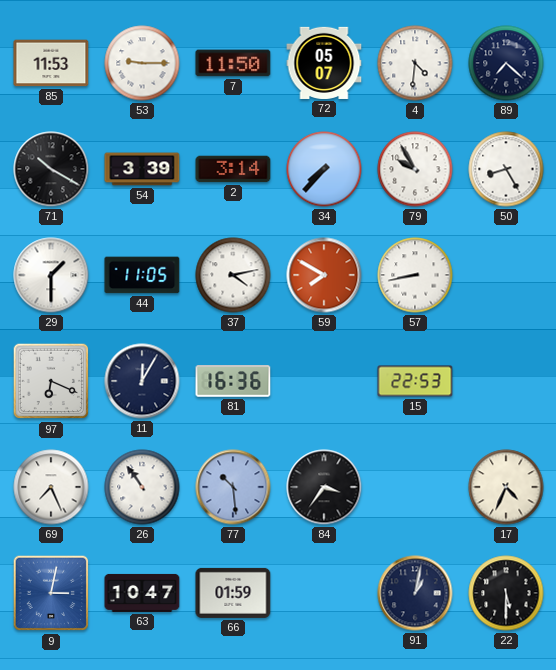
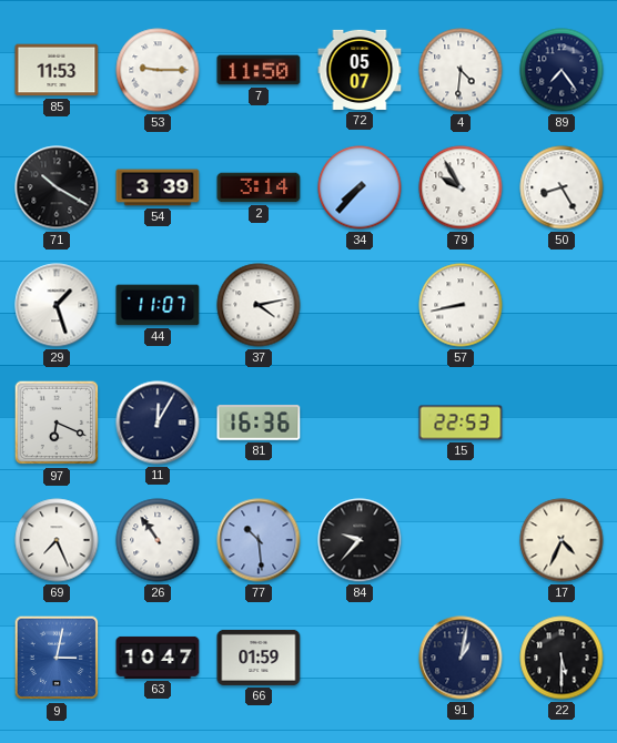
89: 7:22 -> 7:24 (562, 70)
29: 1:30 -> 1:27 (57, 305)
44: 11:05 -> 11:07 (158, 305)
59: 7:50 -> none (324, 275)
84: 3:36 -> 9:37 (360, 540)
